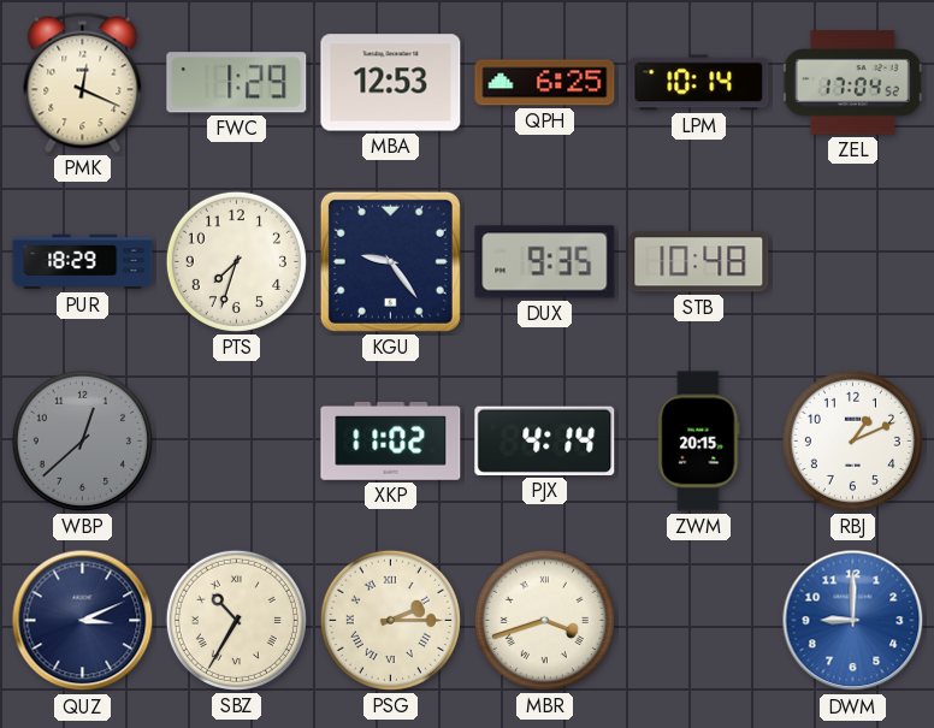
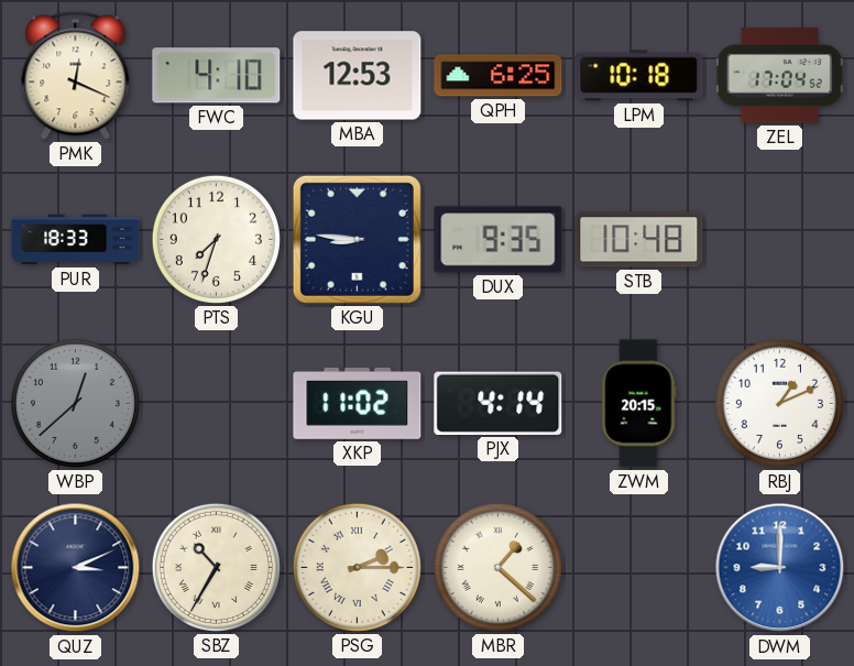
FWC: 1:29 -> 4:10 (217, 76)
LPM: 10:14 -> 10:18 (639, 76)
PUR: 18:29 -> 18:33 (76, 240)
KGU: 9:24 -> 8:46 (357, 239)
MBR: 3:42 -> 1:22 (497, 567)
